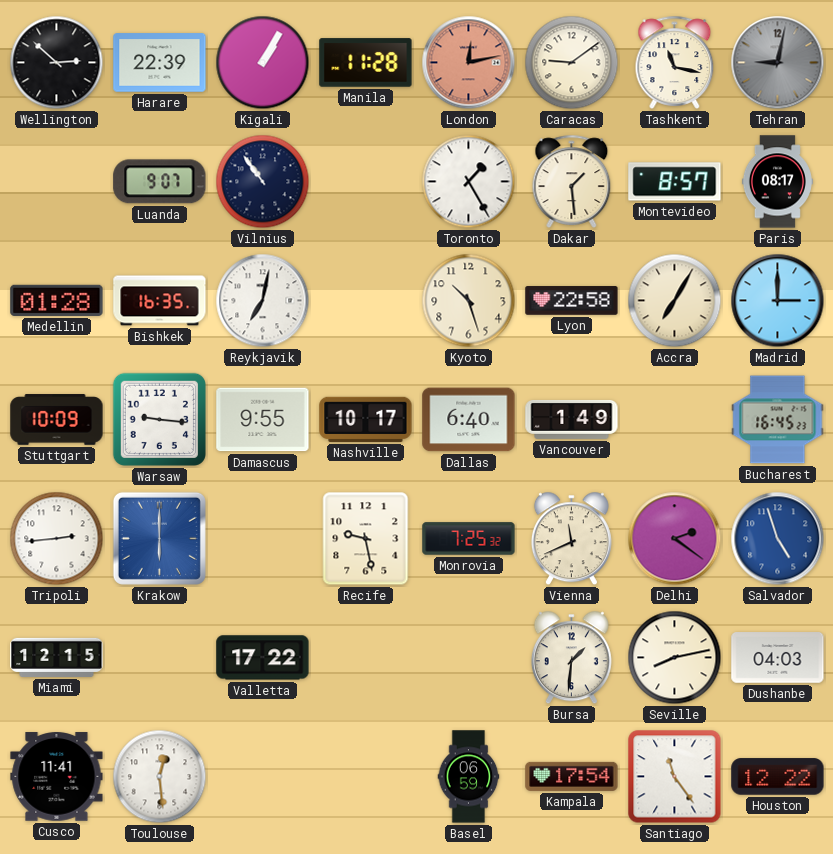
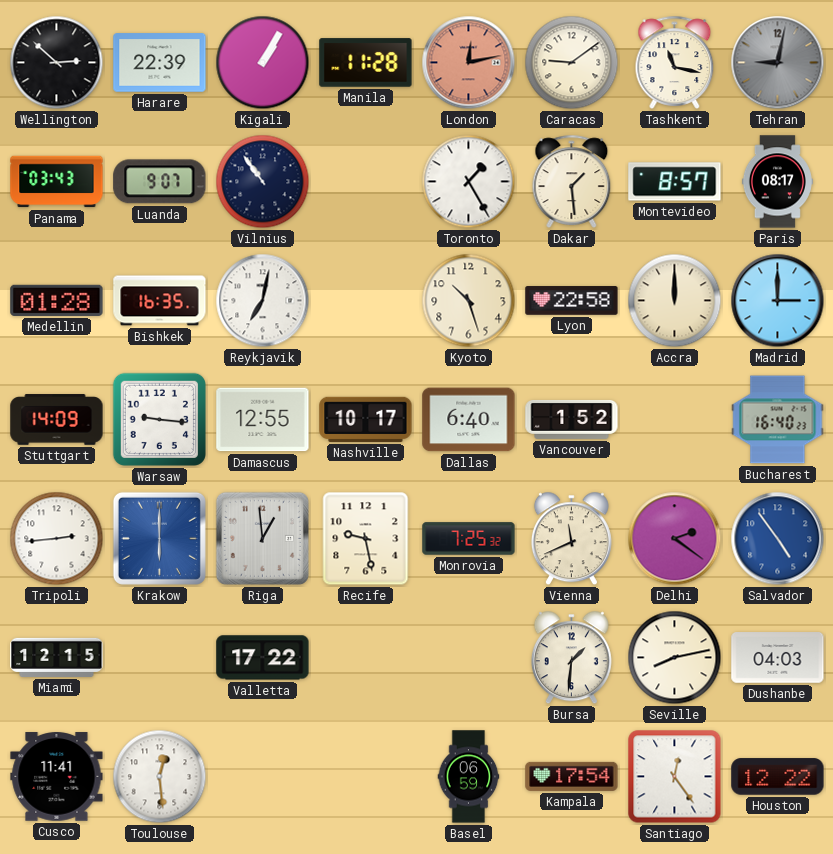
Panama: none -> 03:43 (57, 182)
Accra: 7:05 -> 12:00 (675, 301)
Stuttgart: 10:09 -> 14:09 (57, 420)
Damascus: 9:55 -> 12:55 (263, 420)
Vancouver: 1:49 -> 1:52 (572, 419)
Bucharest: 16:45 -> 16:40 (778, 420)
Riga: none -> 12:59 (262, 538)
Salvador: 4:57 -> 4:54 (778, 539)
Santiago: 11:24 -> 12:24 (675, 777)
